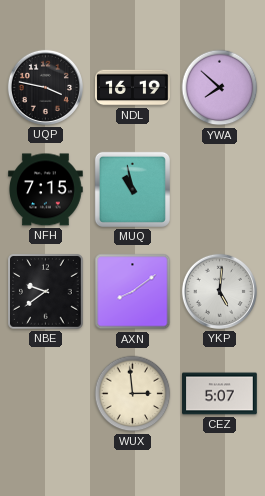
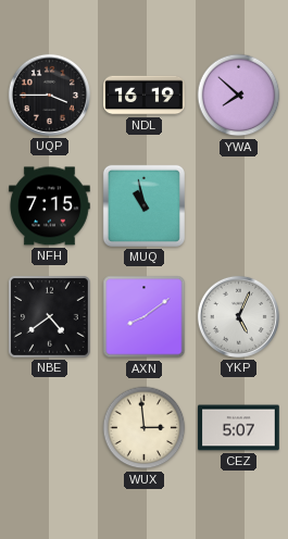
UQP: 3:47 -> 3:45 (49, 95)
NBE: 9:39 -> 4:39 (50, 317)
YKP: 5:01 -> 5:04 (238, 316)
